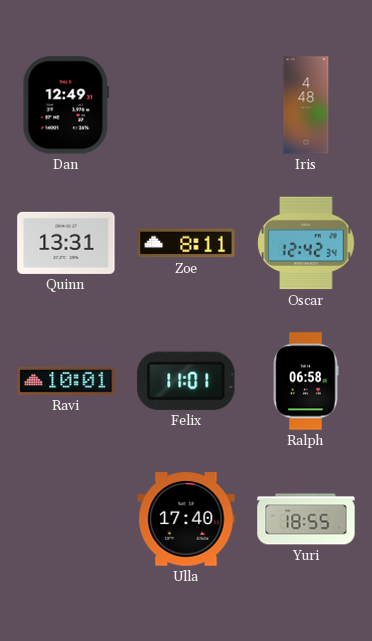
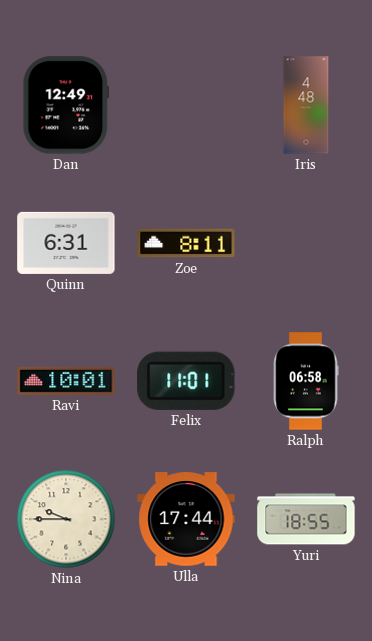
Quinn: 13:31 -> 6:31 (66, 243)
Oscar: 12:42 -> none (306, 243)
Nina: none -> 9:45 (66, 519)
Ulla: 17:40 -> 17:44 (186, 519)
